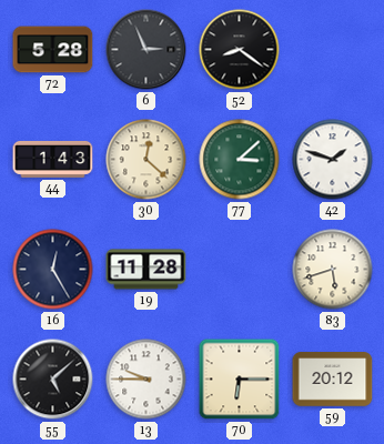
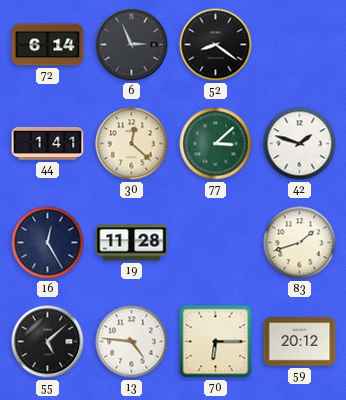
72: 5:28 -> 6:14 (48, 45)
44: 1:43 -> 1:41 (48, 143)
83: 5:42 -> 1:42 (300, 243)
13: 9:45 -> 4:46 (132, 342)
